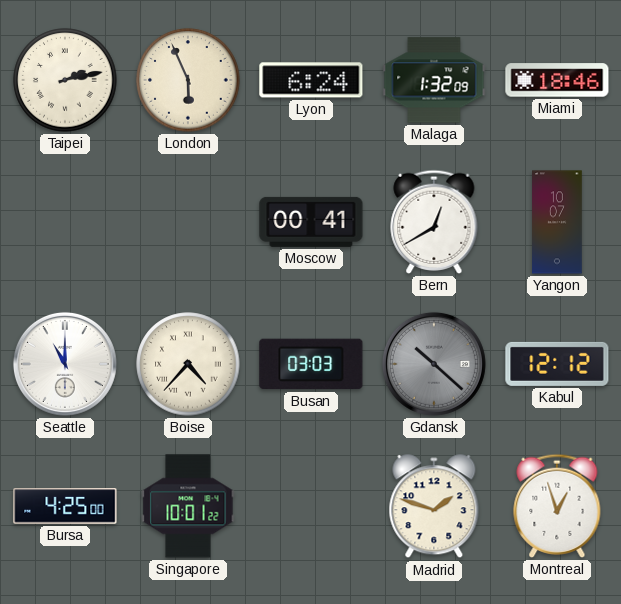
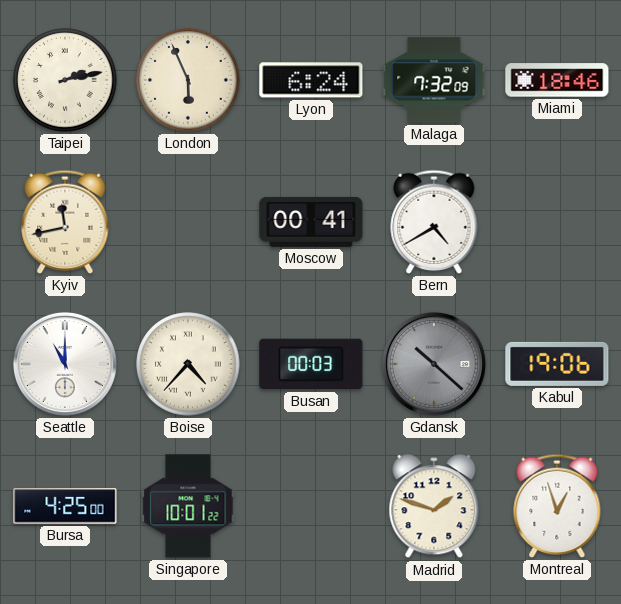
Malaga: 1:32 -> 7:32 (434, 80)
Kyiv: none -> 11:43 (65, 222)
Bern: 12:40 -> 4:40 (434, 222)
Yangon: 10:07 -> none (557, 222)
Busan: 03:03 -> 00:03 (311, 364)
Kabul: 12:12 -> 19:06 (557, 364)
